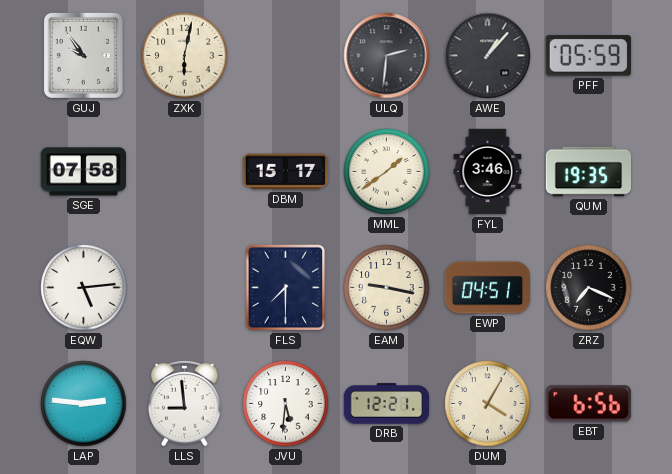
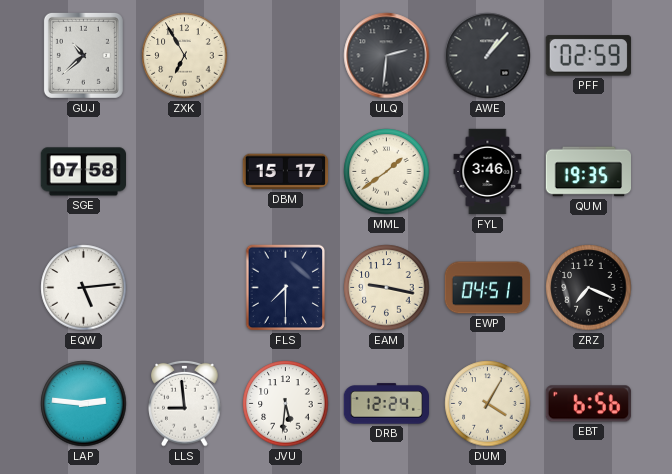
GUJ: 9:54 -> 10:38 (83, 55)
ZXK: 6:02 -> 6:55 (185, 56)
PFF: 05:59 -> 02:59 (588, 56)
DRB: 12:21 -> 12:24 (387, 404)
